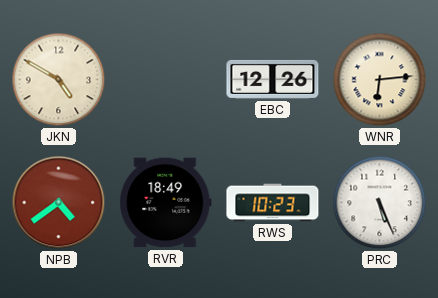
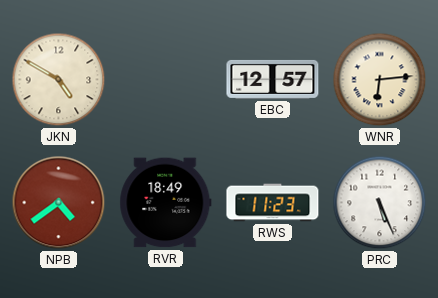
EBC: 12:26 -> 12:57 (273, 79)
RWS: 10:23 -> 11:23 (273, 203)
